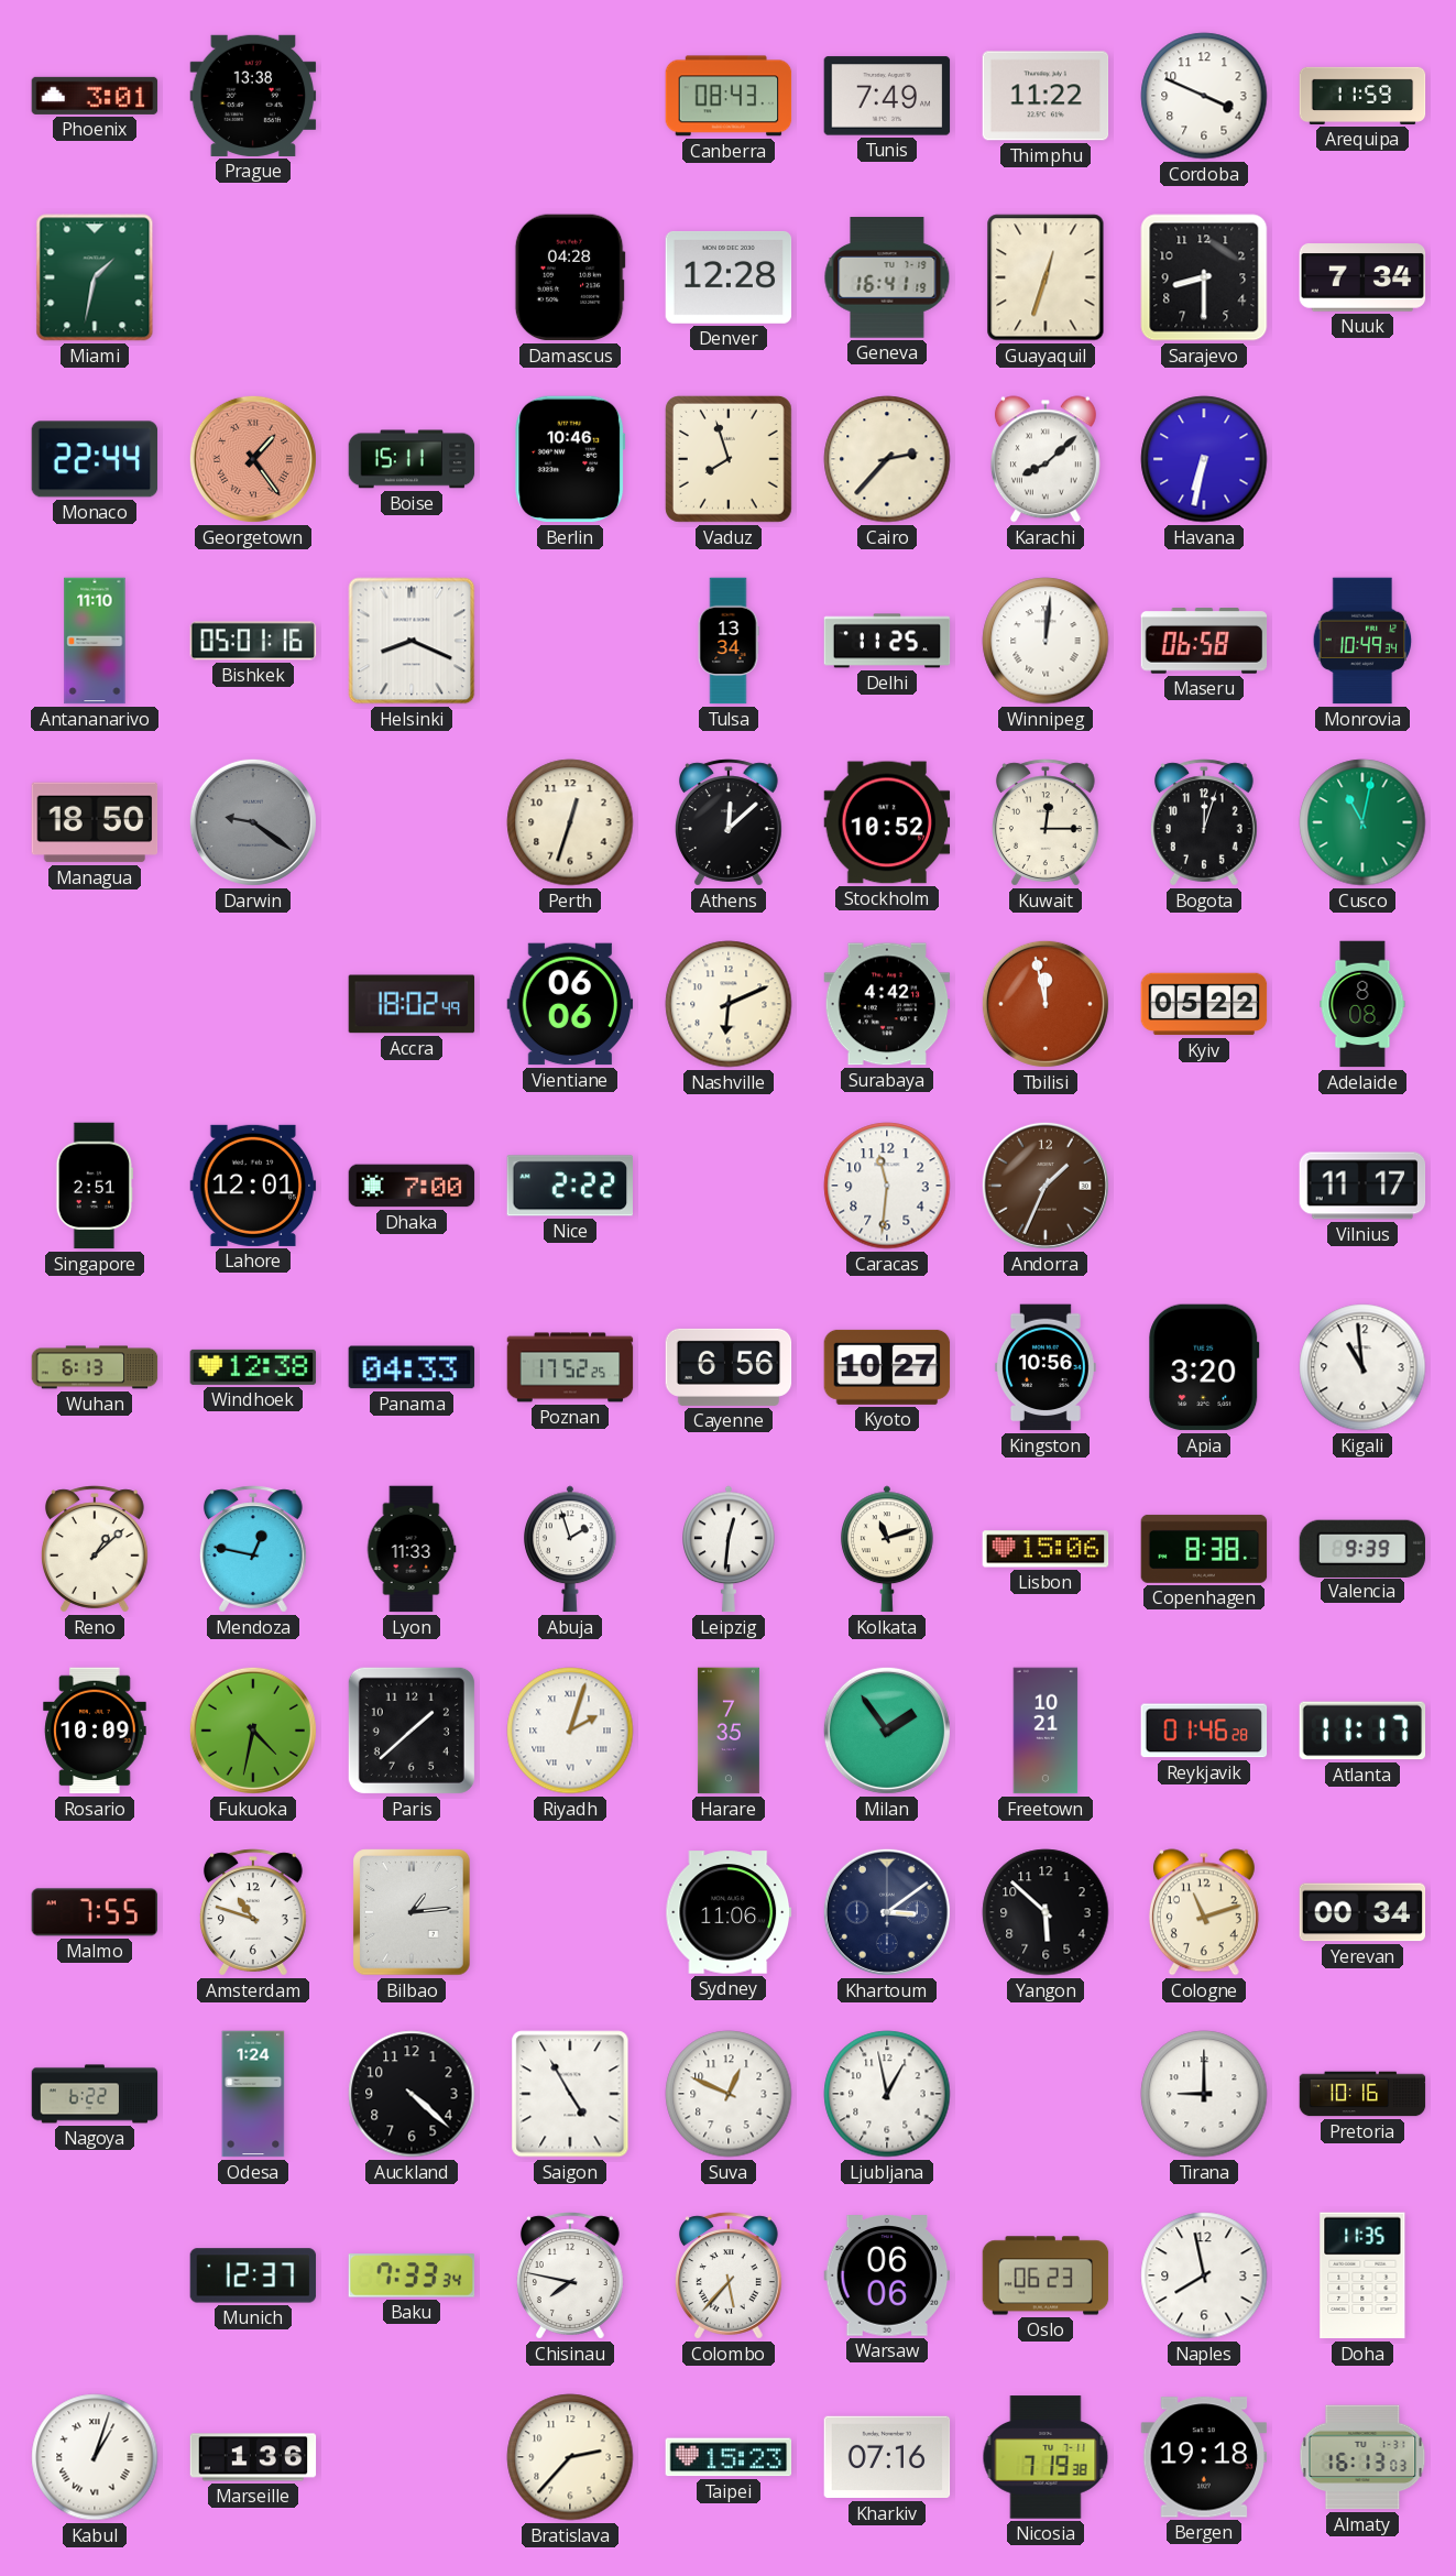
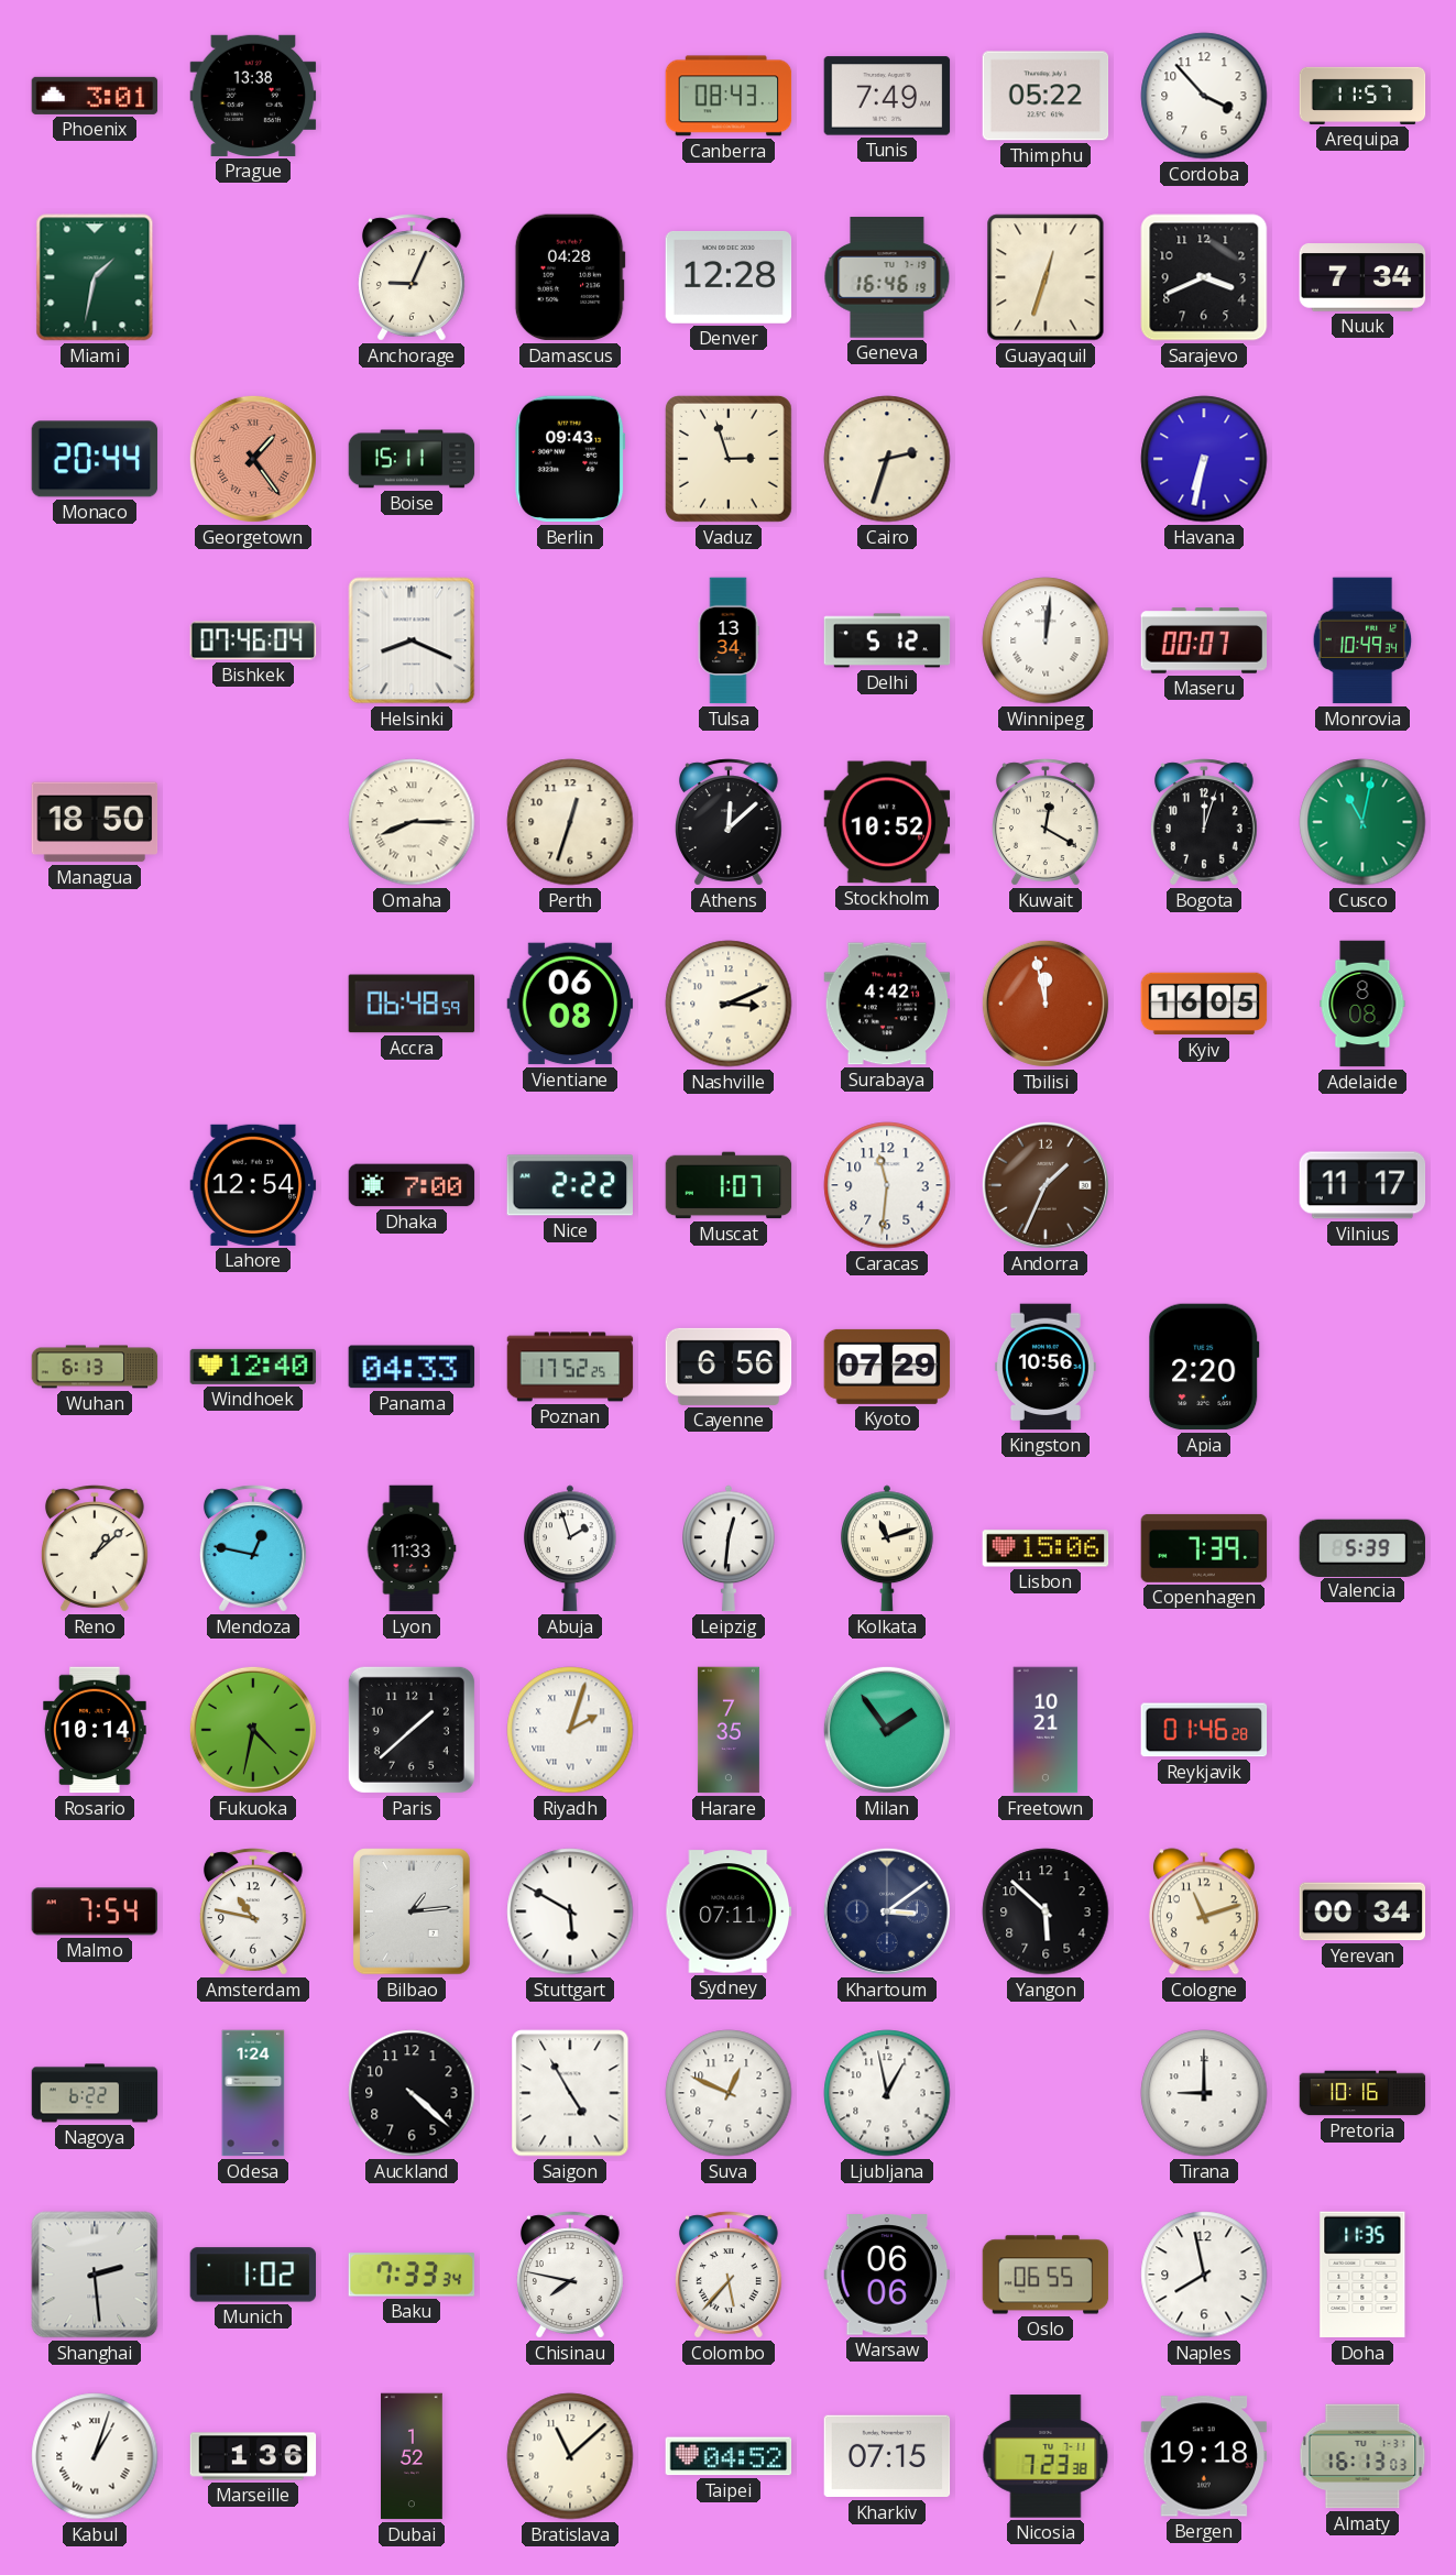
Thimphu: 11:22 -> 05:22 (1046, 96)
Cordoba: 3:49 -> 3:53 (1204, 96)
Arequipa: 11:59 -> 11:57 (1362, 96)
Anchorage: none -> 9:04 (412, 277)
Geneva: 16:41 -> 16:46 (887, 277)
Sarajevo: 8:30 -> 3:41 (1204, 277)
Monaco: 22:44 -> 20:44 (95, 459)
Berlin: 10:46 -> 09:43 (570, 459)
Vaduz: 7:57 -> 2:57 (729, 459)
Cairo: 2:37 -> 2:33 (887, 459)
Karachi: 8:08 -> none (1046, 459)
Antananarivo: 11:10 -> none (95, 641)
Bishkek: 05:01 -> 07:46 (253, 640)
Delhi: 11:25 -> 5:12 (887, 640)
Maseru: 06:58 -> 00:07 (1204, 640)
Darwin: 9:21 -> none (253, 822)
Omaha: none -> 8:15 (412, 822)
Kuwait: 12:15 -> 12:20 (1046, 822)
Accra: 18:02 -> 06:48 (412, 1004)
Vientiane: 06:06 -> 06:08 (570, 1004)
Nashville: 6:11 -> 3:11 (729, 1004)
Kyiv: 05:22 -> 16:05 (1204, 1004)
Singapore: 2:51 -> none (94, 1186)
Lahore: 12:01 -> 12:54 (253, 1185)
Muscat: none -> 1:07 (729, 1185)
Windhoek: 12:38 -> 12:40 (253, 1367)
Kyoto: 10:27 -> 07:29 (887, 1367)
Apia: 3:20 -> 2:20 (1204, 1367)
Kigali: 10:59 -> none (1362, 1367)
Copenhagen: 8:38 -> 7:39 (1204, 1548)
Valencia: 9:39 -> 5:39 (1362, 1547)
Rosario: 10:09 -> 10:14 (95, 1730)
Atlanta: 11:17 -> none (1362, 1731)
Malmo: 7:55 -> 7:54 (95, 1911)
Amsterdam: 10:48 -> 10:47 (253, 1911)
Stuttgart: none -> 5:50 (570, 1911)
Sydney: 11:06 -> 07:11 (729, 1911)
Shanghai: none -> 2:29 (95, 2275)
Munich: 12:37 -> 1:02 (253, 2275)
Oslo: 06:23 -> 06:55 (1046, 2275)
Dubai: none -> 1:52 (413, 2456)
Bratislava: 2:37 -> 11:08 (570, 2456)
Taipei: 15:23 -> 04:52 (729, 2456)
Kharkiv: 07:16 -> 07:15 (887, 2456)
Nicosia: 7:19 -> 7:23 (1046, 2456)
